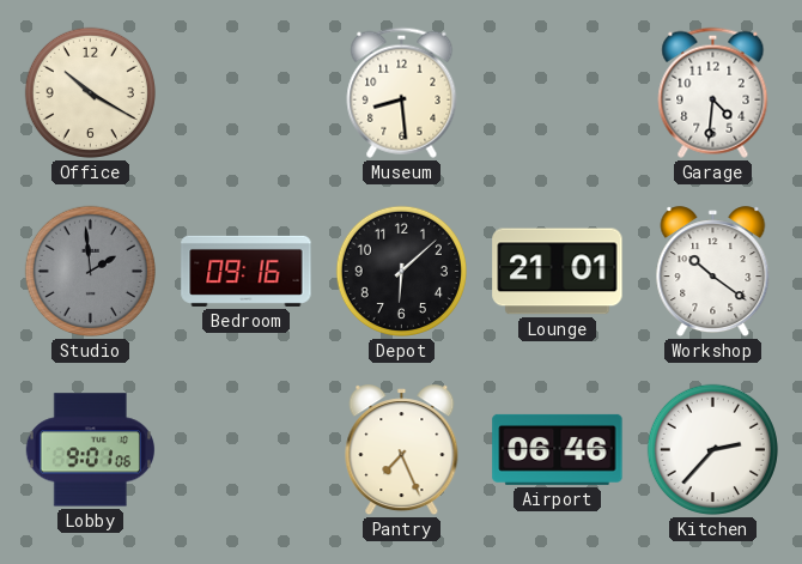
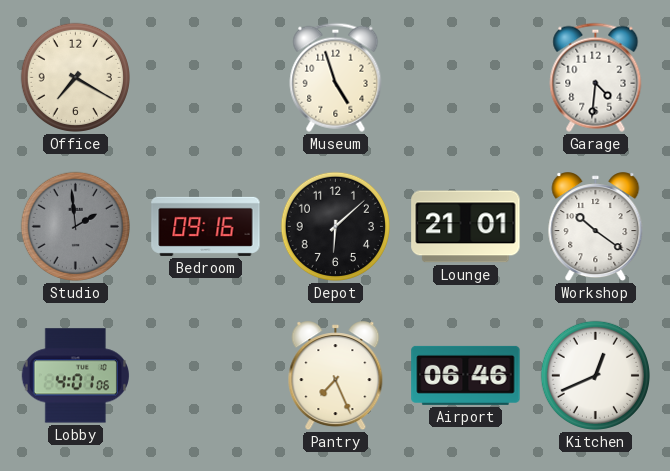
Office: 10:20 -> 7:20 (75, 77)
Museum: 8:29 -> 4:57 (336, 77)
Lobby: 9:01 -> 4:01 (75, 376)
Kitchen: 2:37 -> 12:41 (595, 375)
